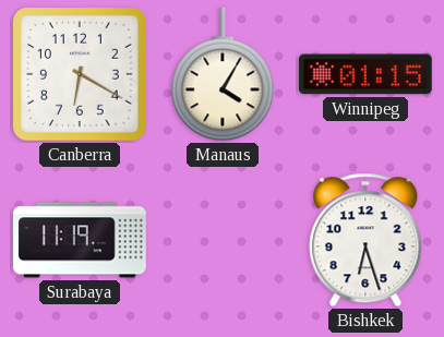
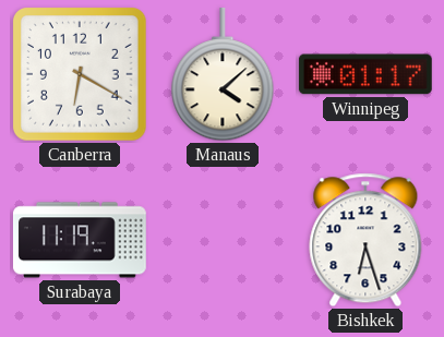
Manaus: 4:05 -> 4:08 (223, 74)
Winnipeg: 01:15 -> 01:17 (365, 74)
